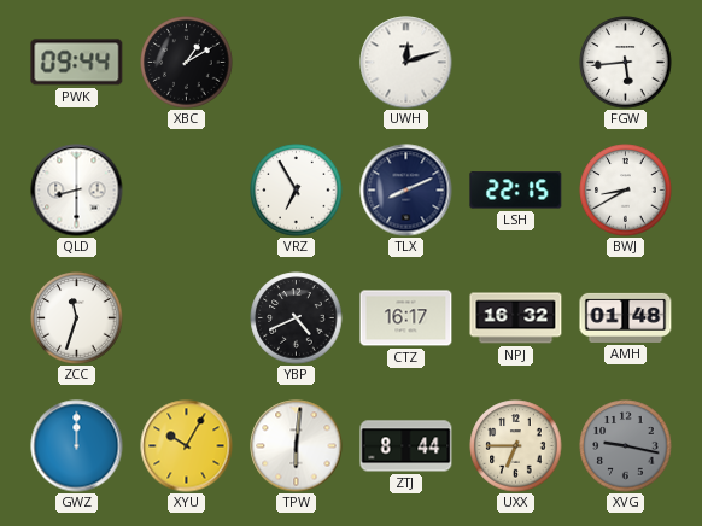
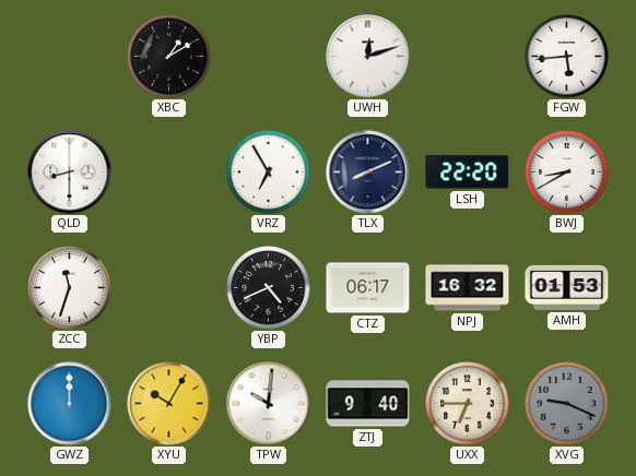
PWK: 09:44 -> none (77, 63)
LSH: 22:15 -> 22:20 (468, 172)
CTZ: 16:17 -> 06:17 (368, 288)
AMH: 01:48 -> 01:53 (567, 287)
TPW: 6:01 -> 10:01 (269, 404)
ZTJ: 8:44 -> 9:40 (368, 404)
XVG: 9:17 -> 9:19 (567, 404)
